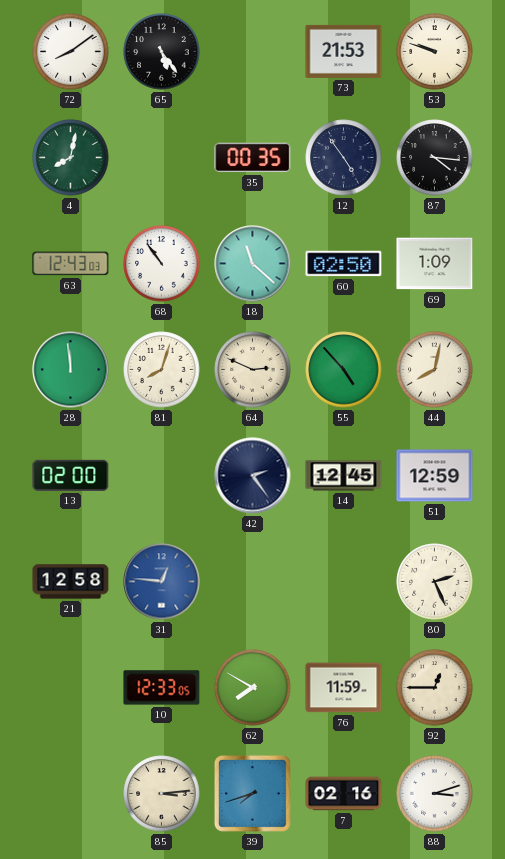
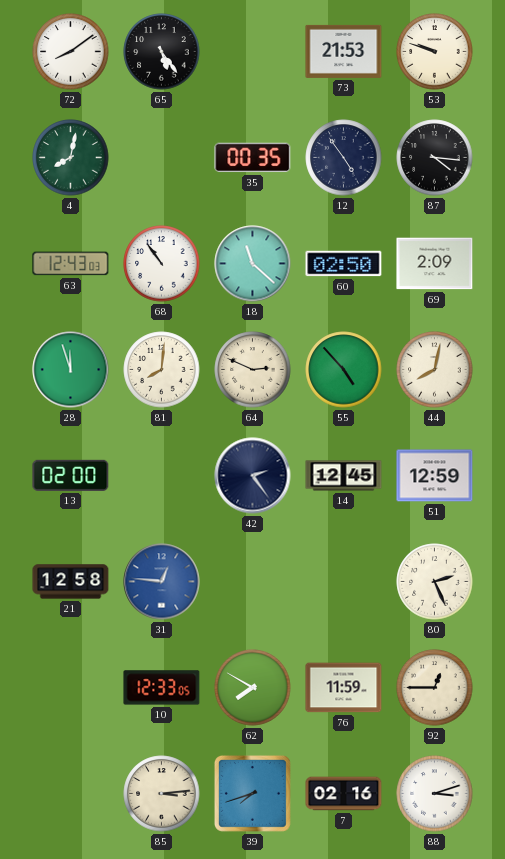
69: 1:09 -> 2:09 (435, 264)
28: 11:59 -> 11:57 (71, 370)
81: 8:03 -> 8:01 (162, 370)
